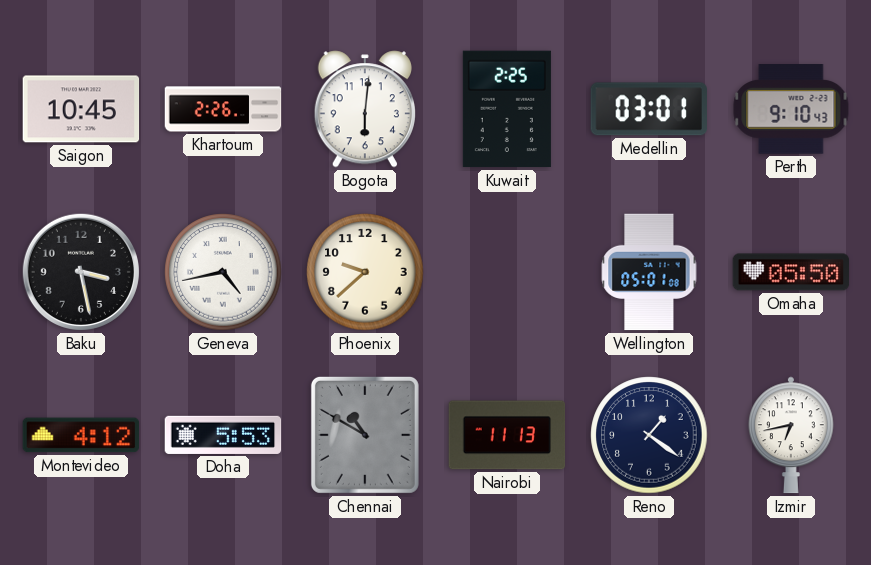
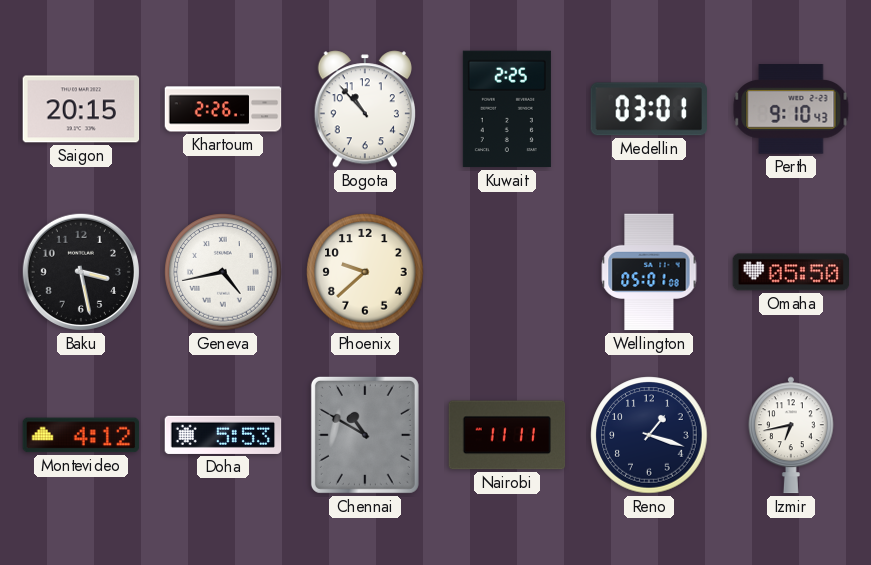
Saigon: 10:45 -> 20:15 (81, 109)
Bogota: 6:01 -> 10:53 (365, 109)
Nairobi: 11:13 -> 11:11 (507, 435)
Reno: 1:21 -> 1:18 (649, 435)
